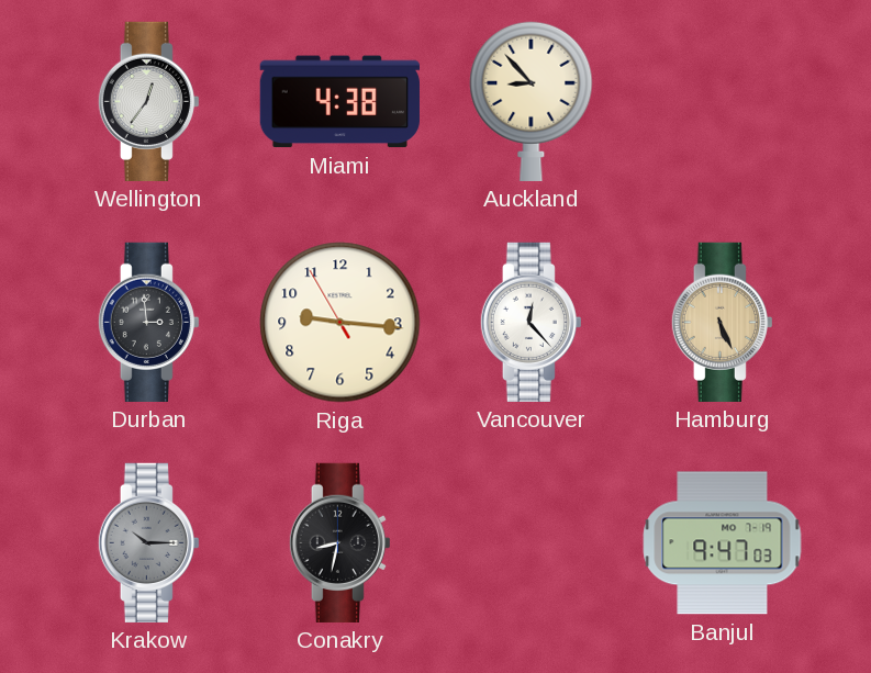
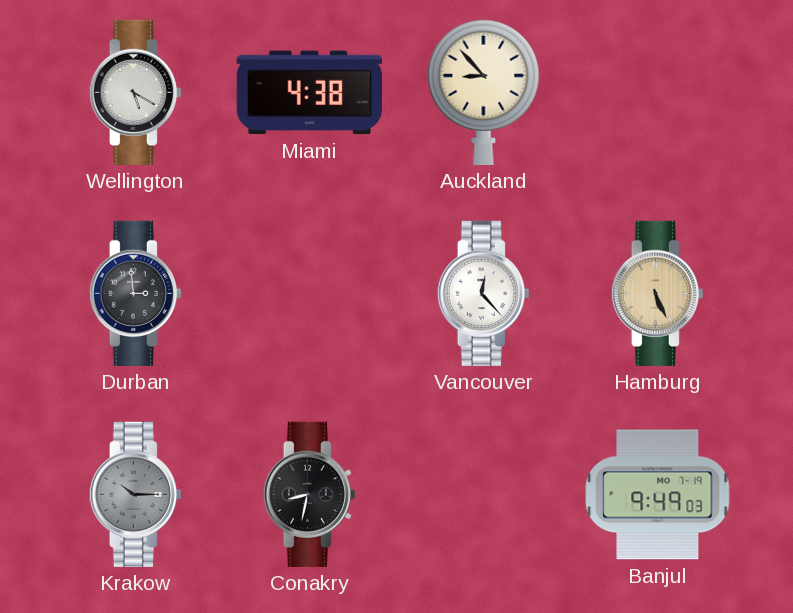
Wellington: 12:36 -> 5:20 (135, 92)
Riga: 9:15 -> none (340, 323)
Banjul: 9:47 -> 9:49 (658, 495)
